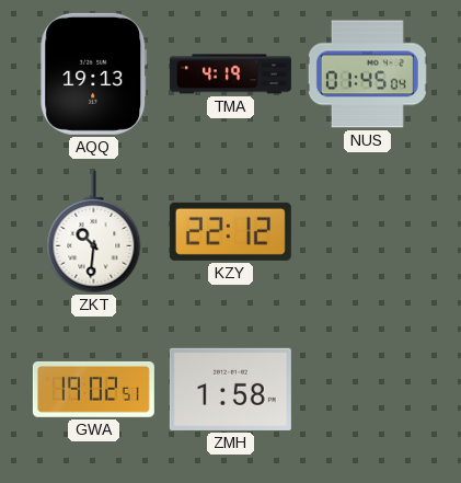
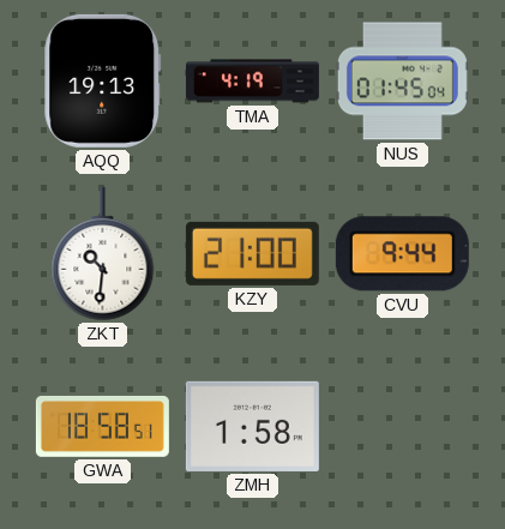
KZY: 22:12 -> 21:00 (252, 253)
CVU: none -> 9:44 (402, 254)
GWA: 19:02 -> 18:58 (102, 426)
